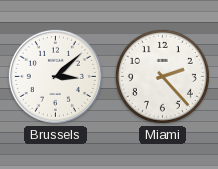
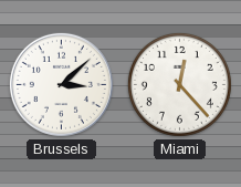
Miami: 2:23 -> 12:23 (179, 84)
